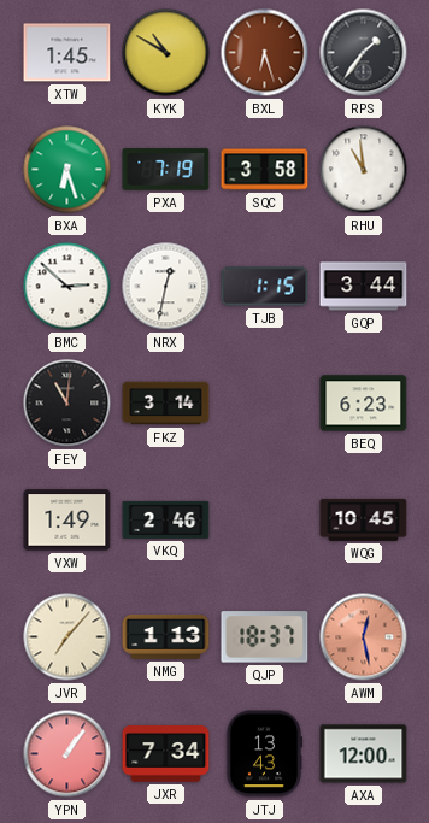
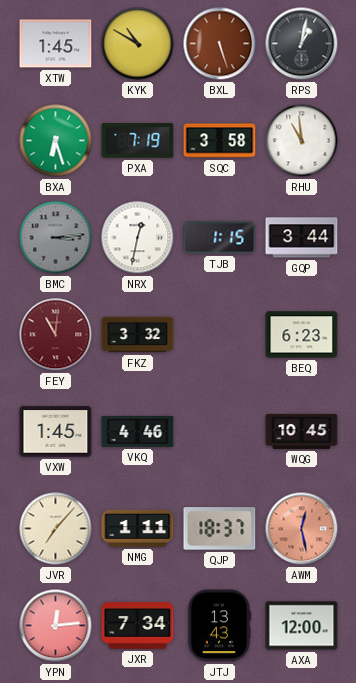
BXL: 6:27 -> 5:27 (220, 44)
RPS: 1:36 -> 1:02 (302, 44)
BMC: 2:52 -> 3:14 (56, 238)
BMC dial: white -> grey (56, 238)
FEY dial: black -> burgundy (56, 335)
FKZ: 3:14 -> 3:32 (138, 335)
VXW: 1:49 -> 1:45 (56, 432)
VKQ: 2:46 -> 4:46 (138, 431)
NMG: 1:13 -> 1:11 (138, 528)
YPN: 1:06 -> 12:14 (56, 626)
